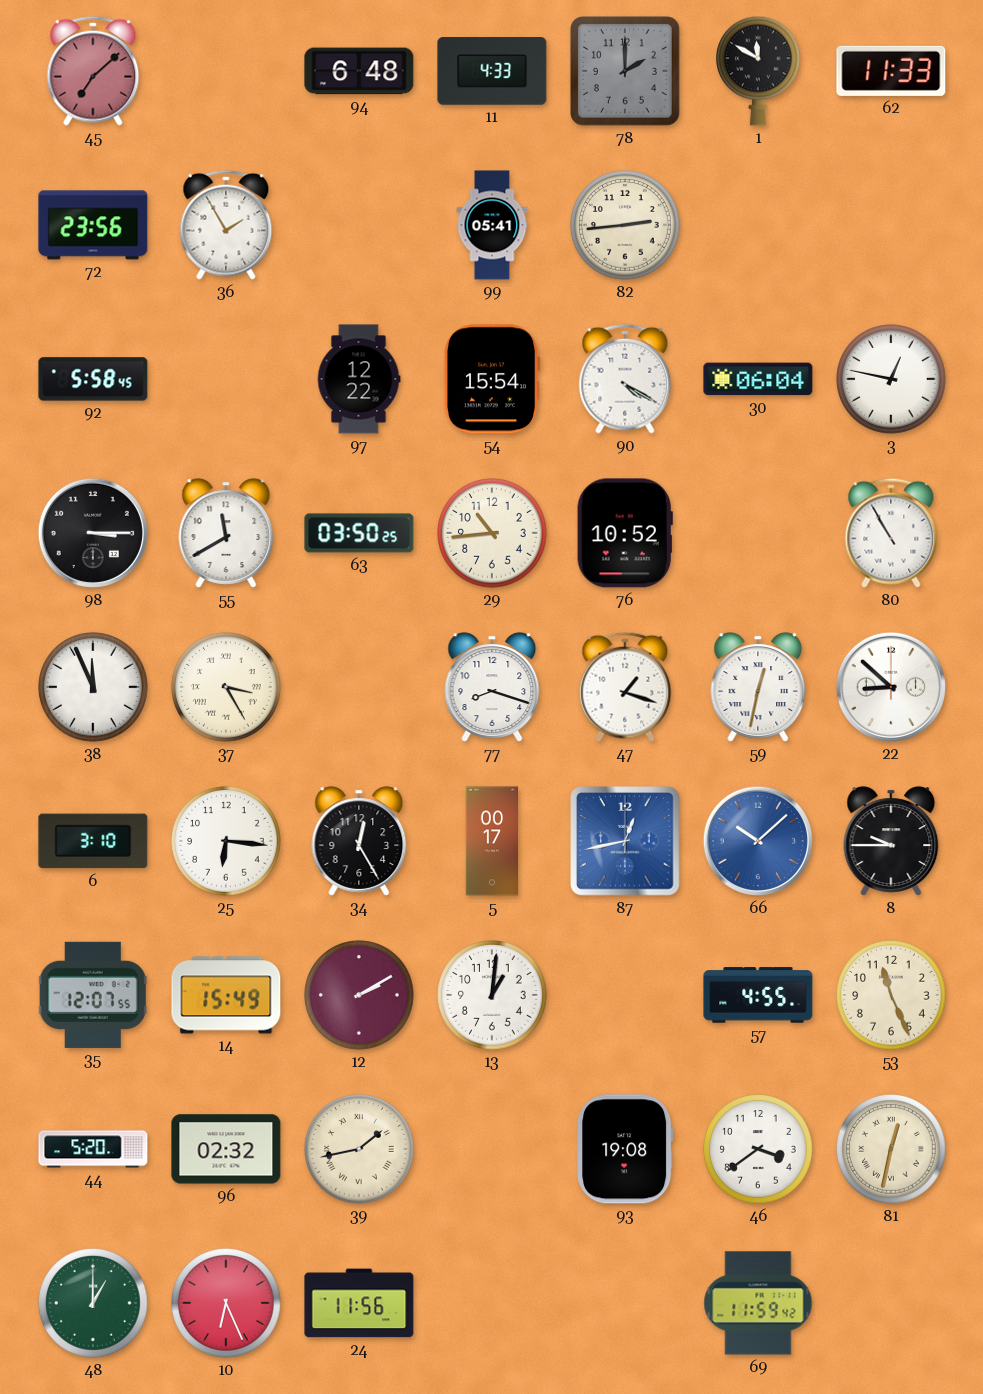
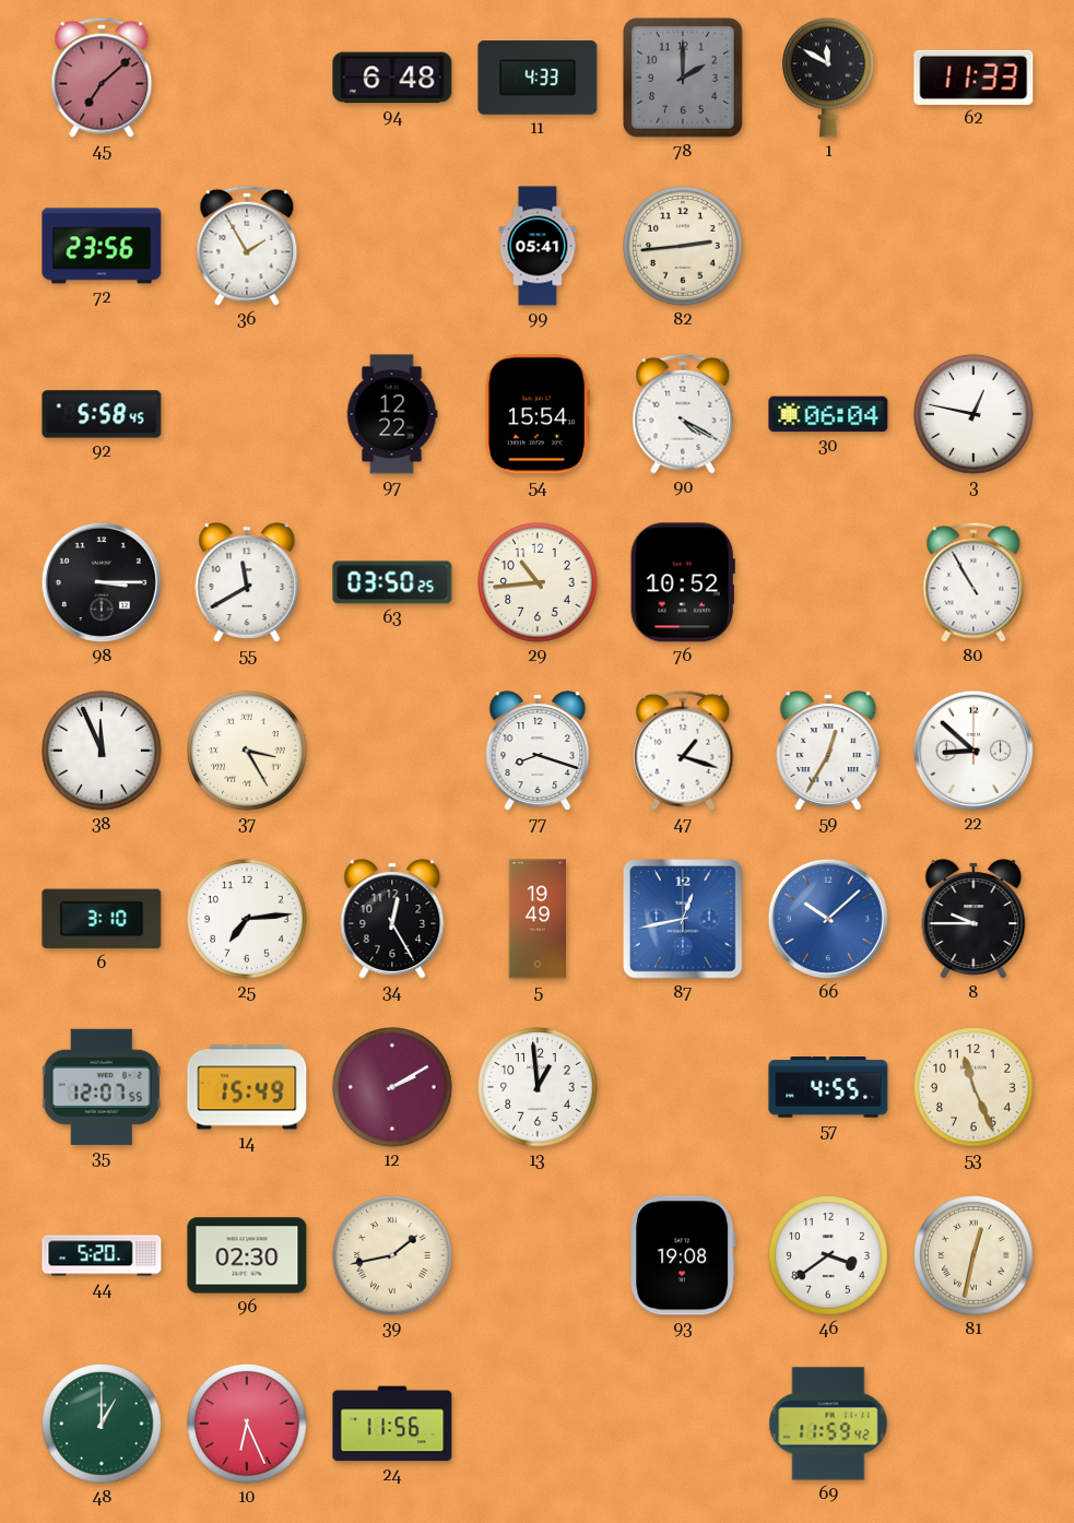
59: 12:32 -> 12:35 (828, 751)
25: 6:16 -> 7:14 (247, 919)
5: 00:17 -> 19:49 (538, 919)
13: 1:01 -> 12:59 (538, 1087)
96: 02:32 -> 02:30 (247, 1255)
